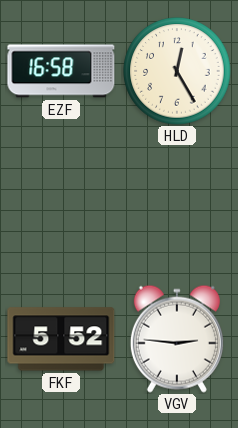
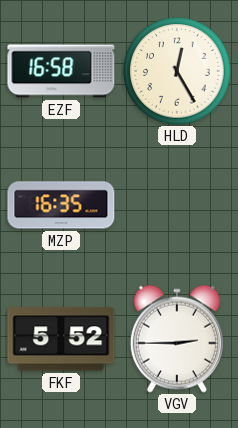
MZP: none -> 16:35 (61, 205)
VGV: 2:46 -> 2:45 (177, 339)
